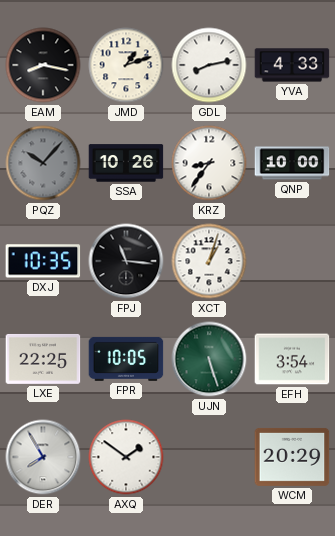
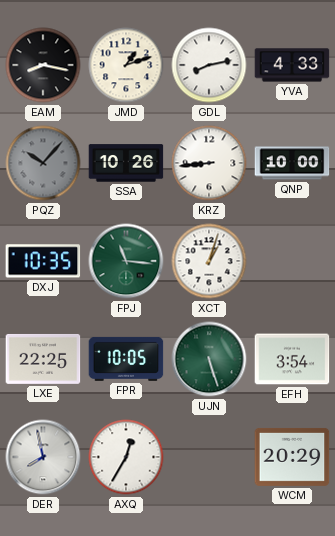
KRZ: 8:36 -> 8:44 (209, 163)
FPJ dial: black -> green (126, 261)
DER: 7:55 -> 7:58 (43, 457)
AXQ: 1:51 -> 12:35 (126, 457)
